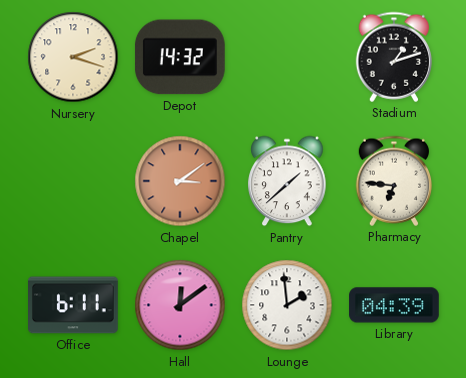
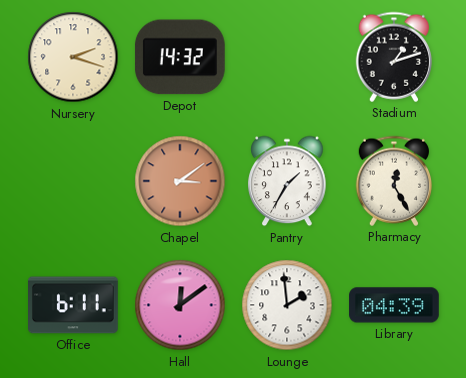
Pantry: 1:38 -> 1:35 (287, 181)
Pharmacy: 6:46 -> 12:25 (393, 181)
